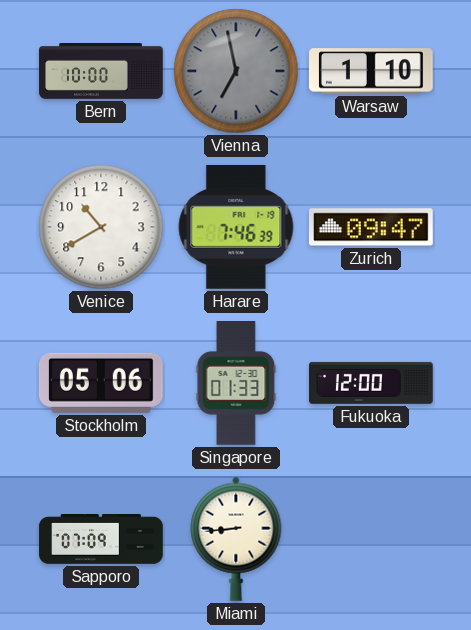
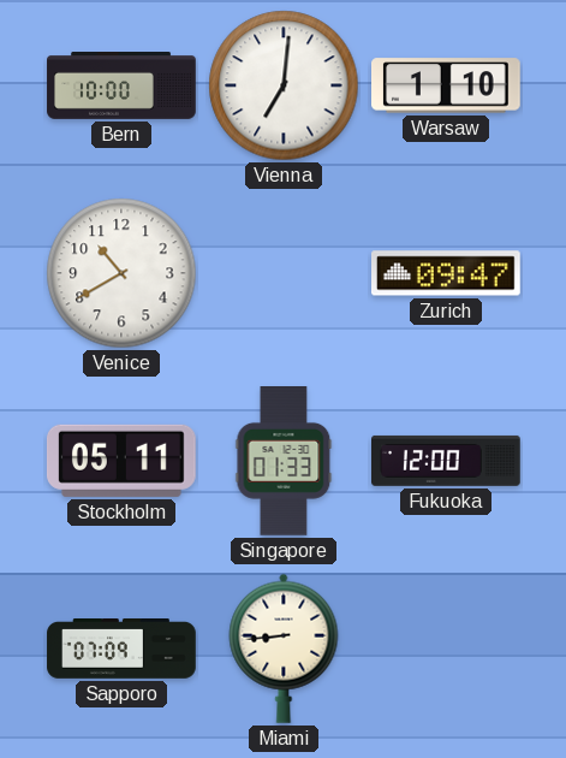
Vienna: 6:58 -> 7:01 (284, 85)
Vienna dial: grey -> white (284, 85)
Harare: 7:46 -> none (236, 227)
Stockholm: 05:06 -> 05:11 (121, 461)
